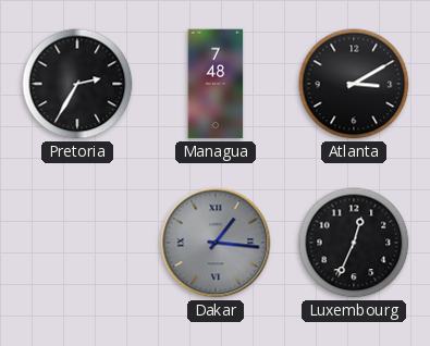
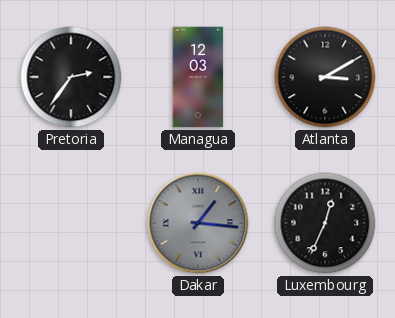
Pretoria: 2:35 -> 2:36 (71, 77)
Managua: 7:48 -> 12:03 (198, 77)
